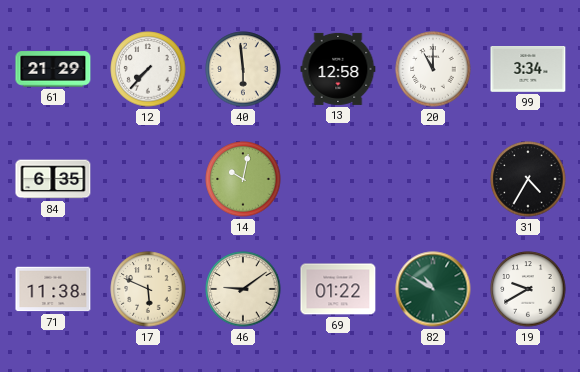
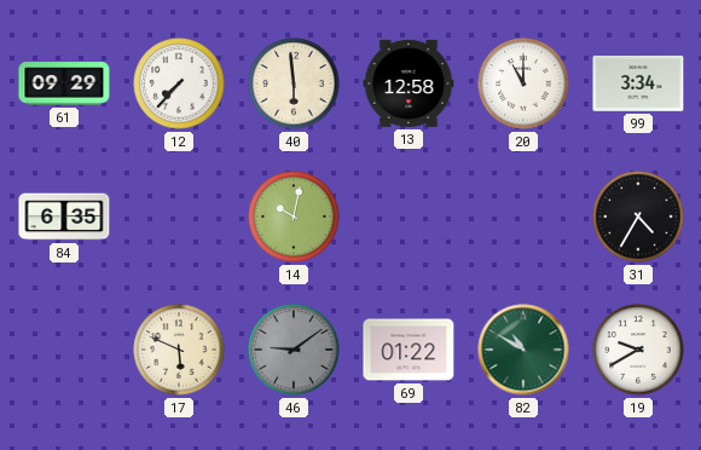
61: 21:29 -> 09:29 (64, 83)
71: 11:38 -> none (53, 289)
46 dial: cream -> grey (294, 350)
